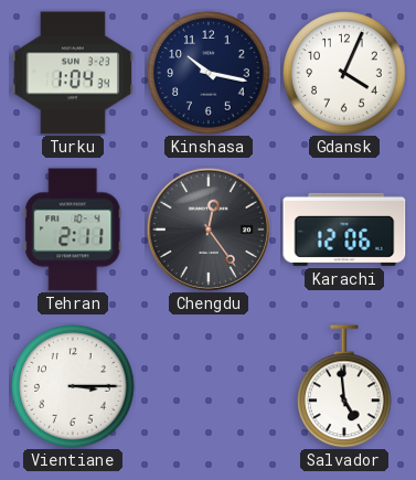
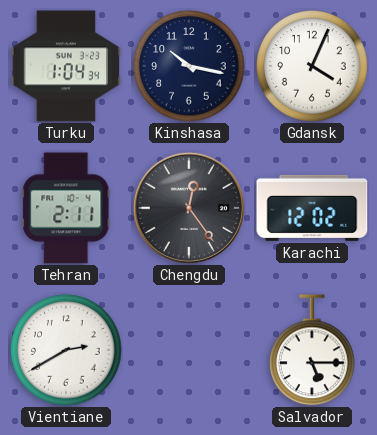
Karachi: 12:06 -> 12:02 (312, 208)
Vientiane: 3:15 -> 2:40 (66, 350)
Salvador: 4:59 -> 5:15 (312, 350)
